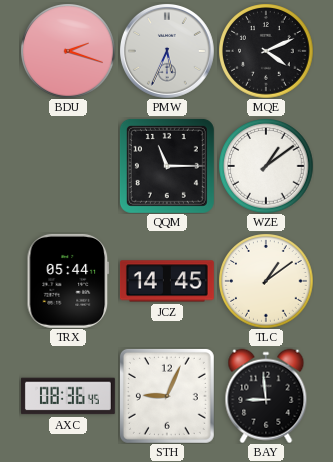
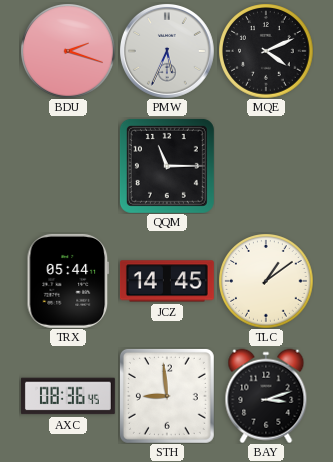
WZE: 1:09 -> none (266, 166)
STH: 9:04 -> 8:59 (167, 396)
BAY: 8:59 -> 3:12 (266, 396)
